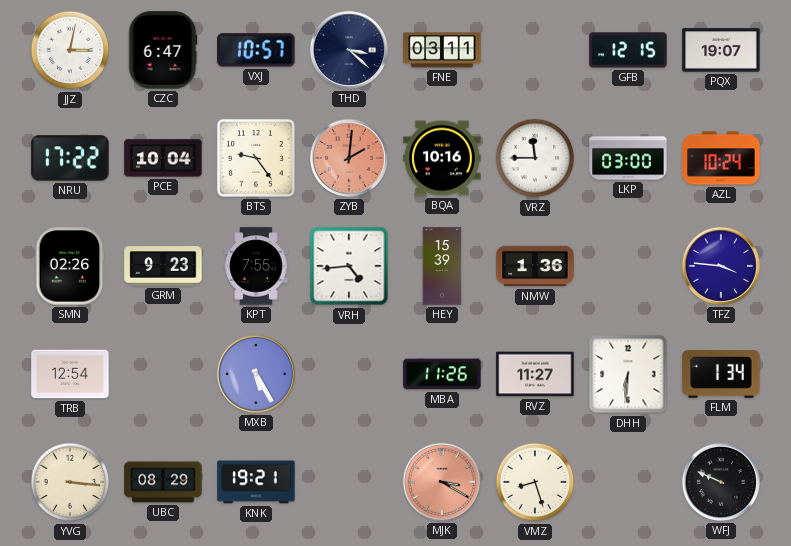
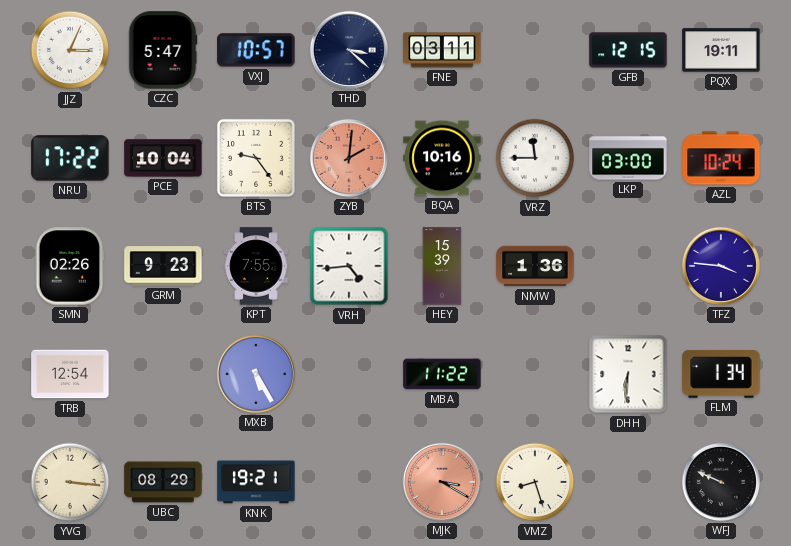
JJZ: 3:02 -> 3:04 (70, 50)
CZC: 6:47 -> 5:47 (163, 50)
PQX: 19:07 -> 19:11 (721, 50)
MBA: 11:26 -> 11:22 (442, 374)
RVZ: 11:27 -> none (535, 374)
